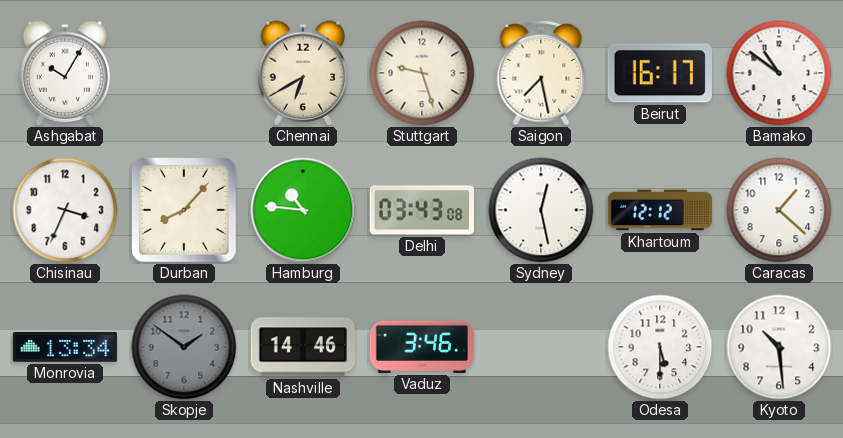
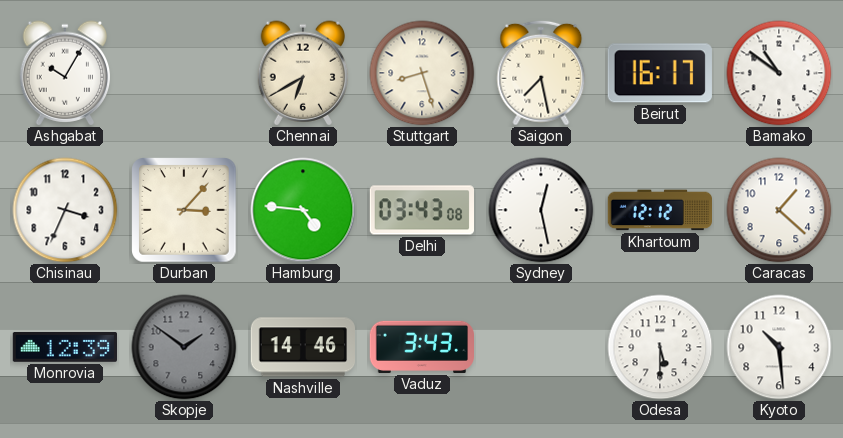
Stuttgart: 9:27 -> 8:27 (422, 73)
Durban: 8:07 -> 3:07 (184, 210)
Hamburg: 10:46 -> 4:46 (303, 210)
Monrovia: 13:34 -> 12:39 (64, 348)
Vaduz: 3:46 -> 3:43 (422, 347)
